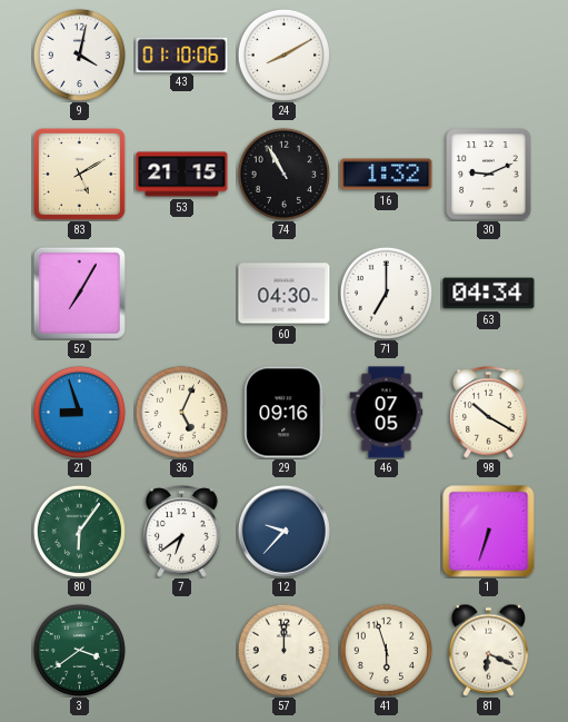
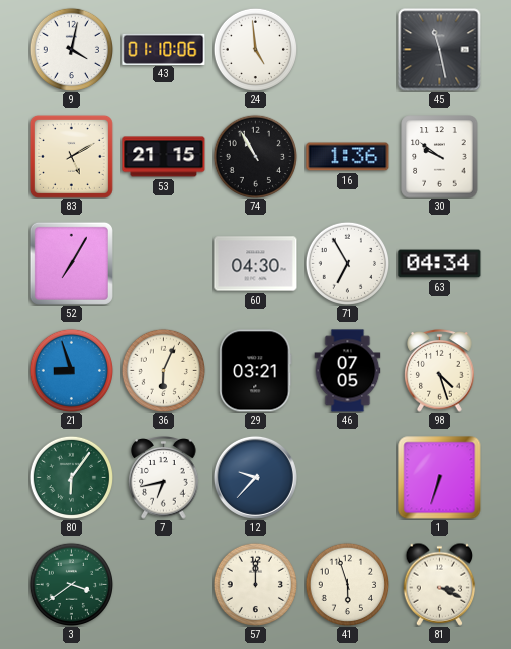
24: 8:10 -> 4:59 (255, 49)
45: none -> 11:28 (440, 50)
16: 1:32 -> 1:36 (348, 157)
30: 9:11 -> 9:51 (440, 157)
71: 7:00 -> 6:55 (347, 263)
36: 5:04 -> 6:04 (163, 370)
29: 09:16 -> 03:21 (256, 371)
98: 10:20 -> 4:27 (440, 371)
7: 6:39 -> 6:43 (164, 478)
81: 6:19 -> 3:19 (440, 584)
